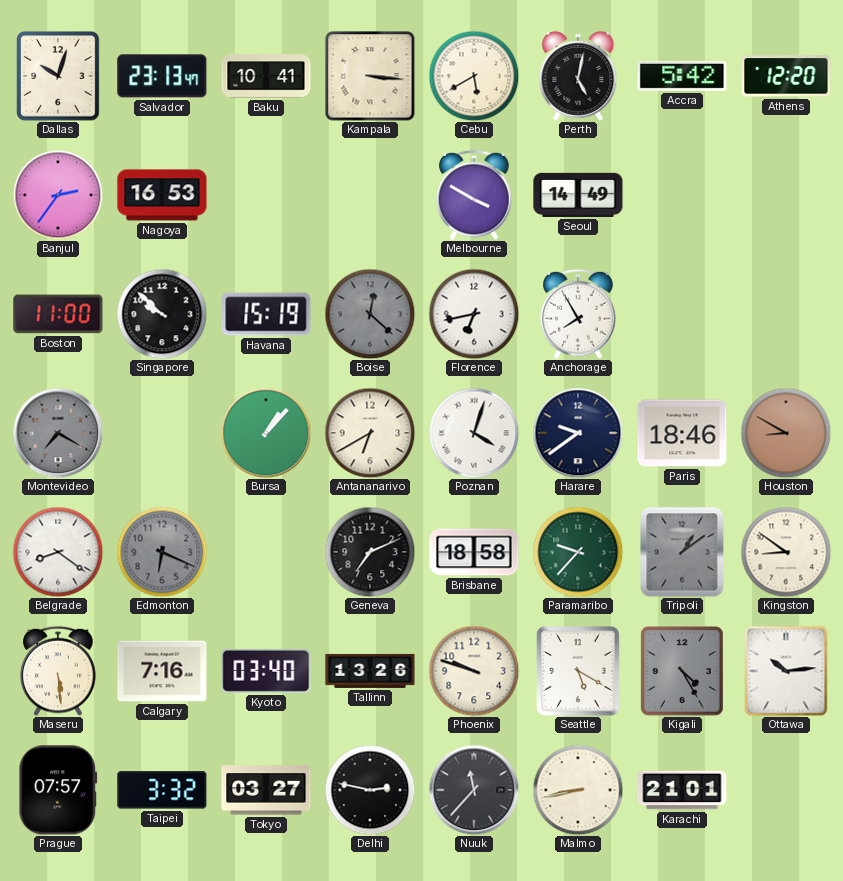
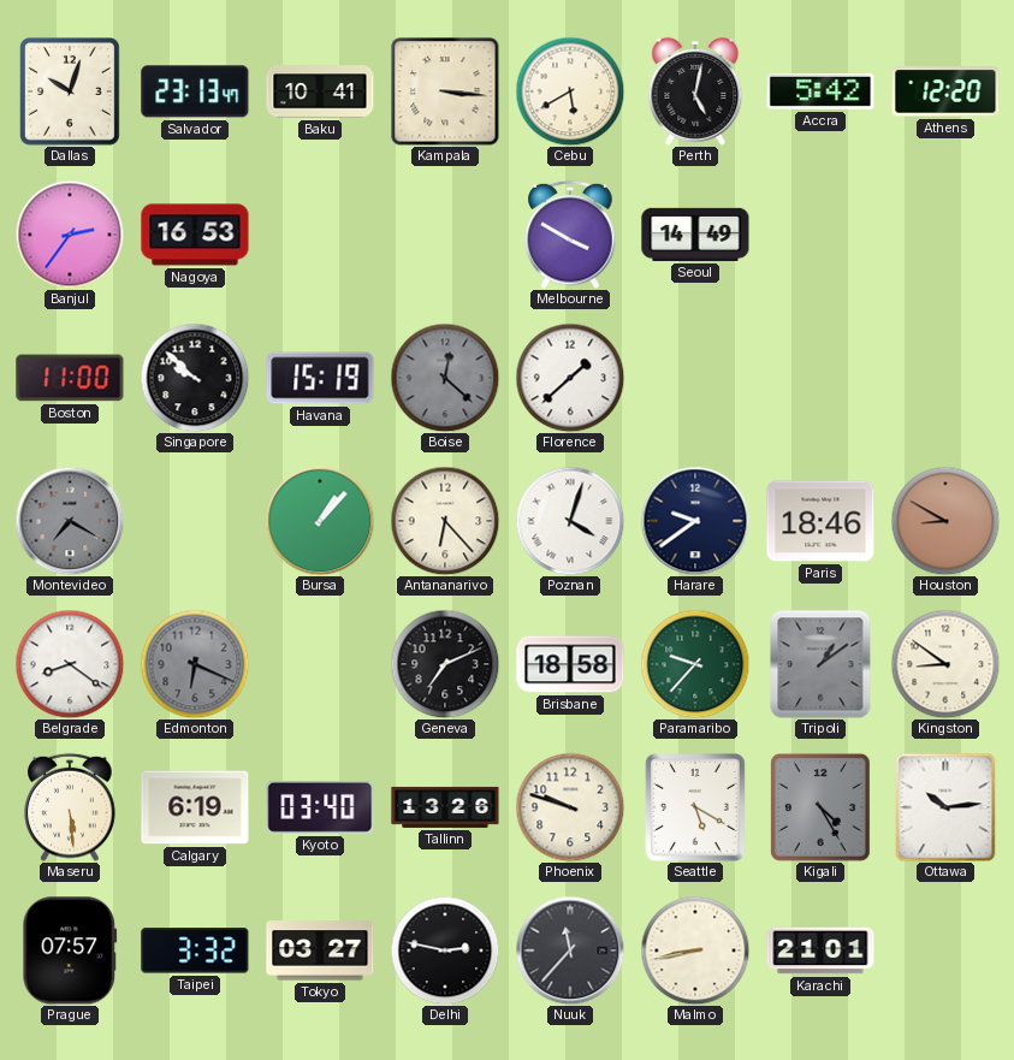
Florence: 6:43 -> 1:38 (570, 378)
Anchorage: 7:55 -> none (578, 314)
Antananarivo: 6:40 -> 6:23 (445, 521)
Calgary: 7:16 -> 6:19 (195, 807)
